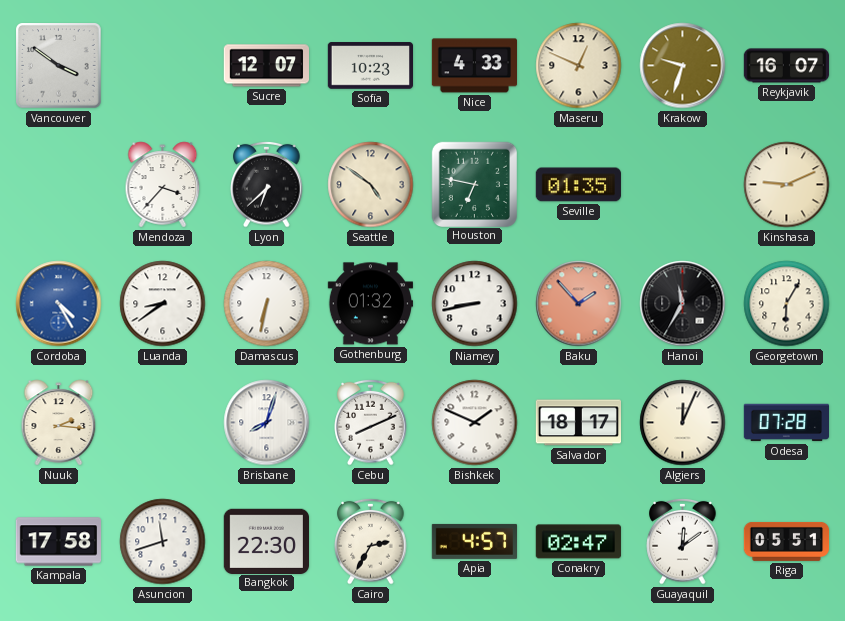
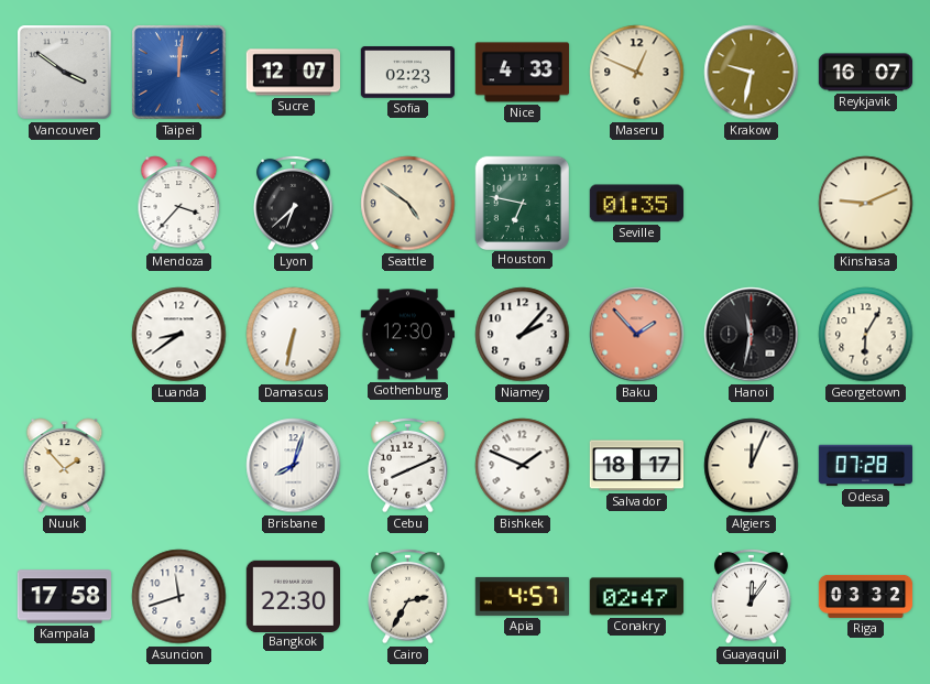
Taipei: none -> 12:01 (179, 73)
Sofia: 10:23 -> 02:23 (407, 73)
Krakow: 9:33 -> 9:32 (752, 73)
Cordoba: 4:25 -> none (59, 304)
Gothenburg: 01:32 -> 12:30 (407, 335)
Niamey: 8:43 -> 2:07 (523, 335)
Hanoi: 11:35 -> 11:32 (752, 335)
Nuuk: 2:16 -> 1:53 (65, 466)
Guayaquil: 12:09 -> 12:06 (752, 596)
Riga: 05:51 -> 03:32 (866, 596)
